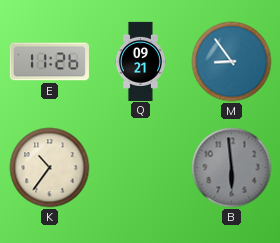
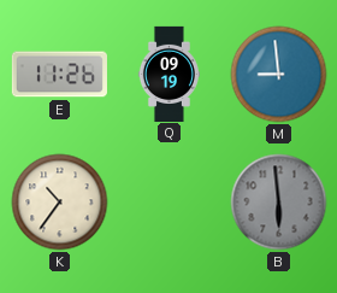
Q: 09:21 -> 09:19 (168, 74)
M: 8:54 -> 8:59 (279, 75)
